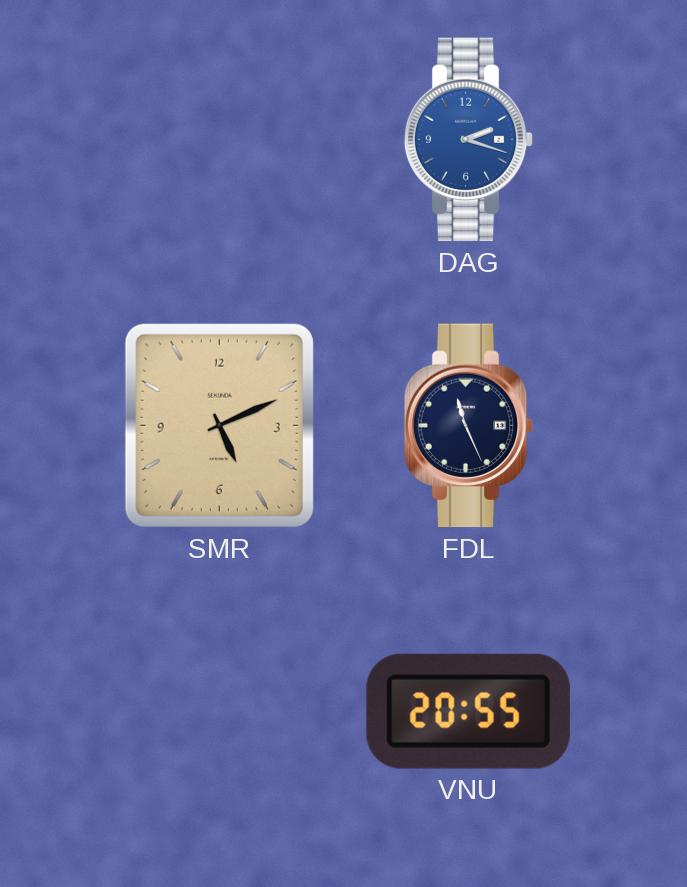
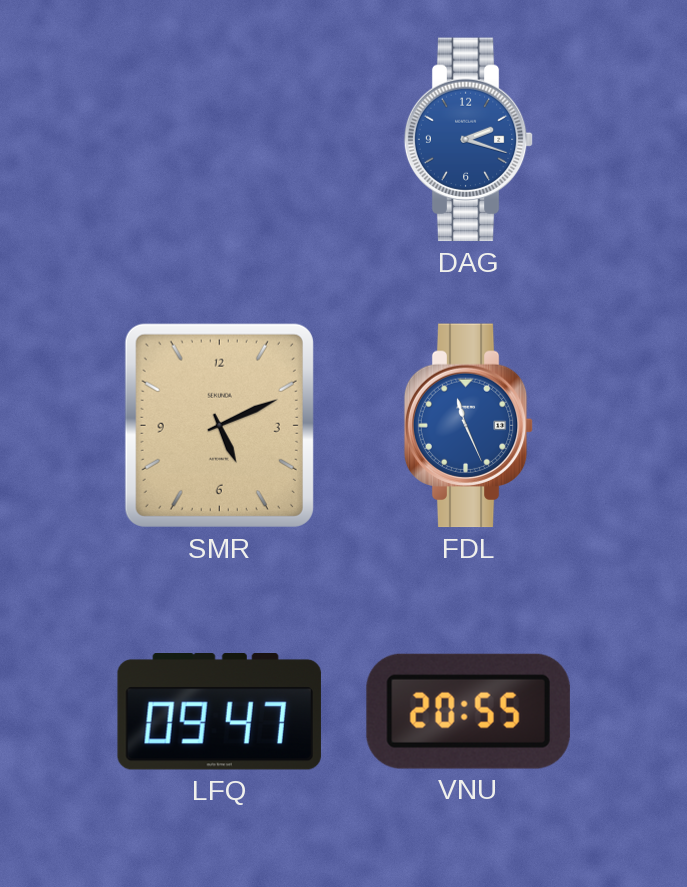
FDL dial: navy -> blue (469, 426)
LFQ: none -> 09:47 (219, 711)
